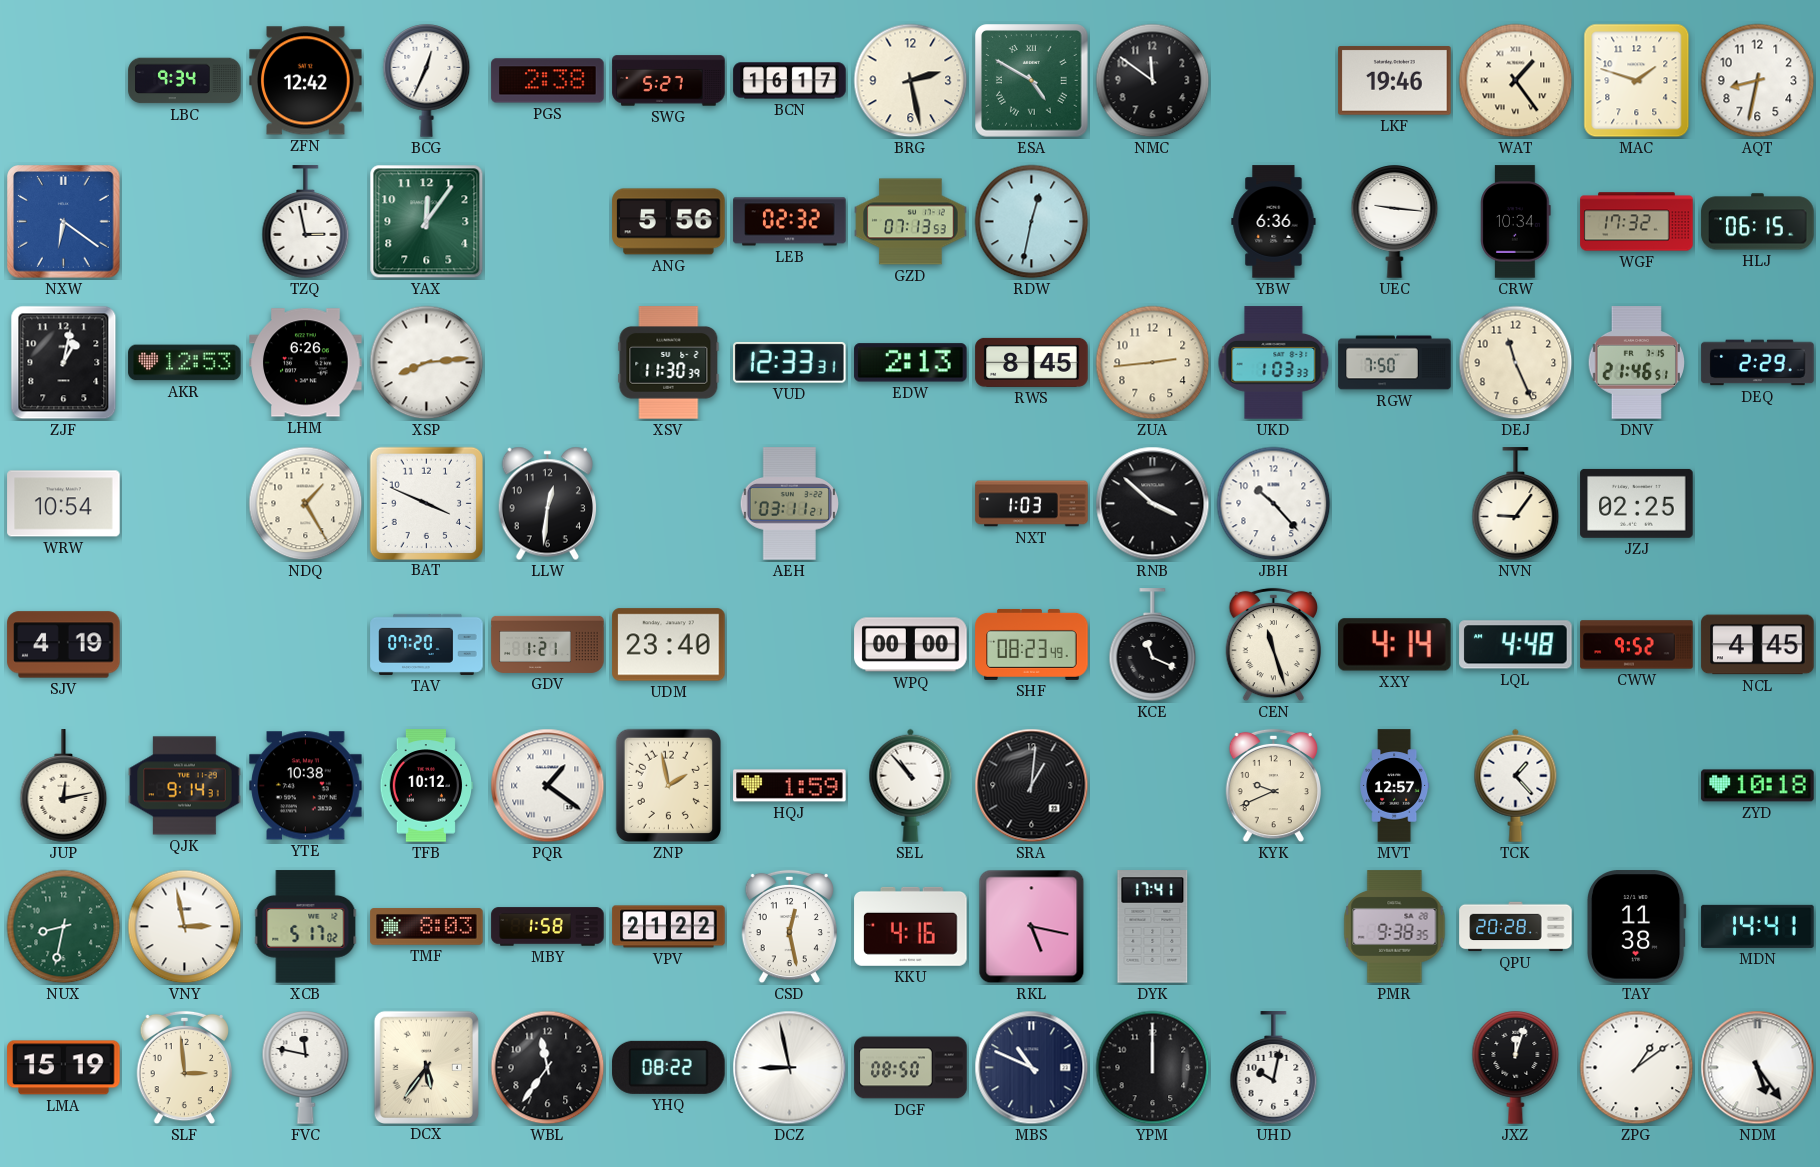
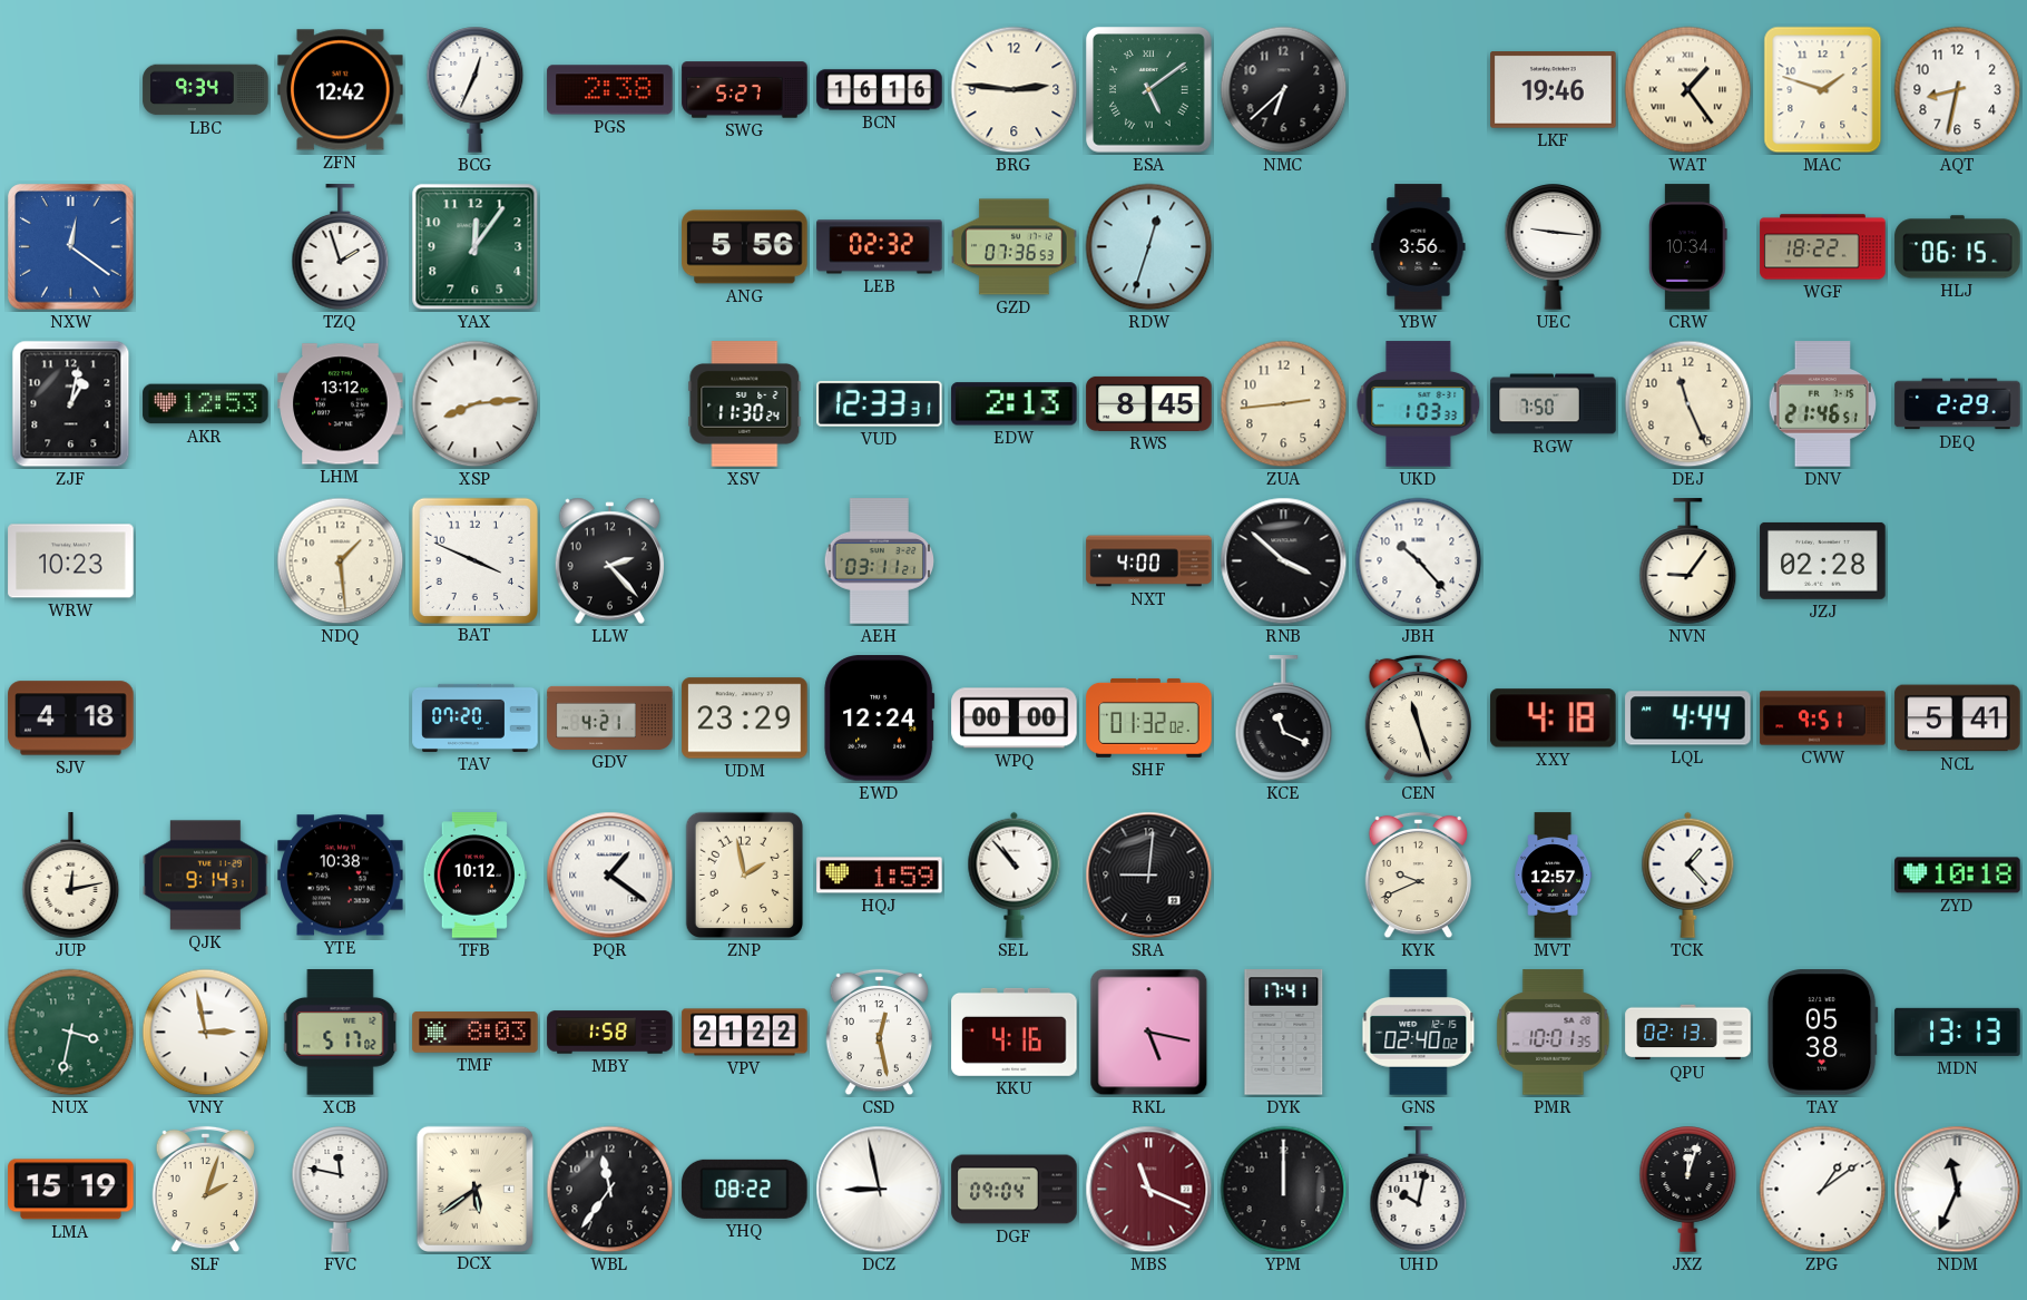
BCN: 16:17 -> 16:16 (880, 90)
BRG: 2:28 -> 2:46 (1015, 90)
ESA: 4:50 -> 5:09 (1149, 90)
NMC: 11:51 -> 6:38 (1284, 90)
NXW: 6:21 -> 12:21 (71, 247)
TZQ: 2:58 -> 1:57 (341, 247)
GZD: 07:13 -> 07:36 (1015, 247)
RDW: 12:32 -> 12:33 (1149, 247)
YBW: 6:36 -> 3:56 (1419, 247)
WGF: 17:32 -> 18:22 (1823, 247)
LHM: 6:26 -> 13:12 (341, 404)
XSV: 11:30:39 -> 11:30:24 (745, 404)
WRW: 10:54 -> 10:23 (71, 561)
NDQ: 1:25 -> 1:29 (341, 561)
LLW: 12:31 -> 2:23 (609, 561)
NXT: 1:03 -> 4:00 (1149, 561)
JZJ: 02:25 -> 02:28 (1823, 560)
SJV: 4:19 -> 4:18 (71, 719)
GDV: 1:21 -> 4:21 (610, 717)
UDM: 23:40 -> 23:29 (745, 719)
EWD: none -> 12:24 (880, 719)
SHF: 08:23 -> 01:32 (1149, 717)
XXY: 4:14 -> 4:18 (1554, 719)
LQL: 4:48 -> 4:44 (1688, 719)
CWW: 9:52 -> 9:51 (1823, 719)
NCL: 4:45 -> 5:41 (1958, 719)
SRA: 1:01 -> 9:01 (1149, 876)
NUX: 8:32 -> 3:32 (71, 1033)
GNS: none -> 02:40 (1419, 1033)
PMR: 9:38 -> 10:01 (1554, 1033)
QPU: 20:28 -> 02:13 (1688, 1033)
TAY: 11:38 -> 05:38 (1822, 1033)
MDN: 14:41 -> 13:13 (1958, 1032)
SLF: 2:59 -> 2:03 (205, 1190)
DCX: 5:36 -> 5:39 (474, 1189)
DGF: 08:50 -> 09:04 (1015, 1190)
MBS: 10:49 -> 11:19 (1149, 1190)
MBS dial: navy -> burgundy (1149, 1190)
NDM: 5:24 -> 11:34 (1958, 1190)
